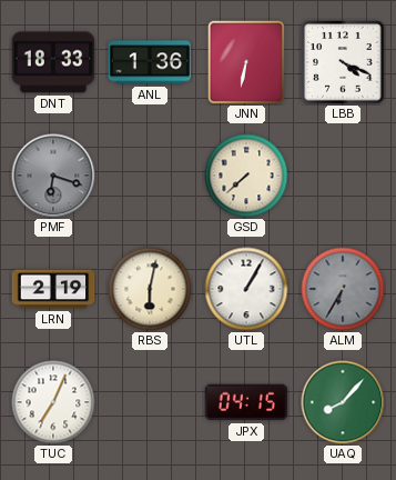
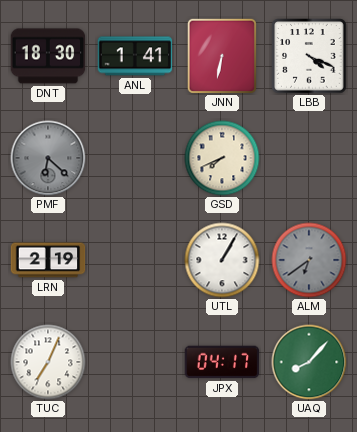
DNT: 18:33 -> 18:30 (48, 56)
ANL: 1:36 -> 1:41 (135, 56)
PMF: 6:18 -> 6:22 (48, 158)
GSD: 7:38 -> 7:41 (222, 158)
RBS: 6:02 -> none (150, 289)
ALM: 6:35 -> 6:39 (309, 260)
JPX: 04:15 -> 04:17 (222, 362)
